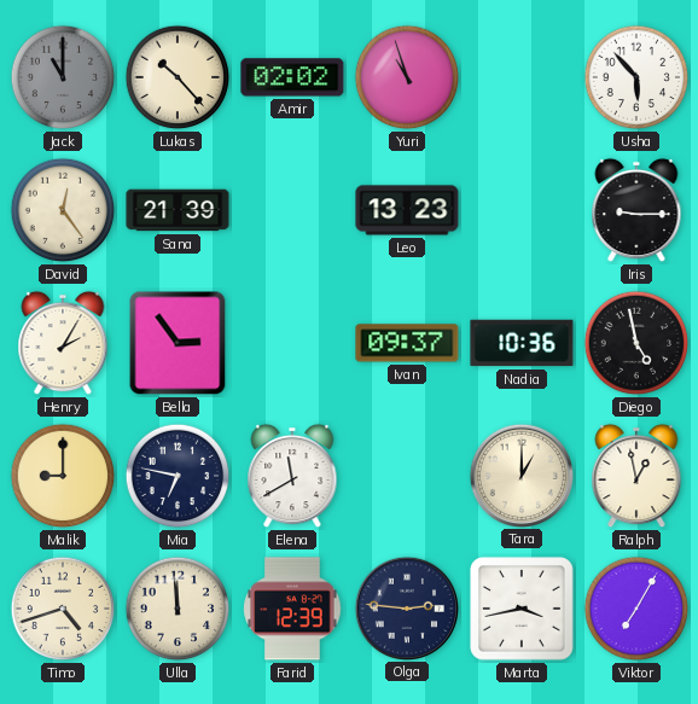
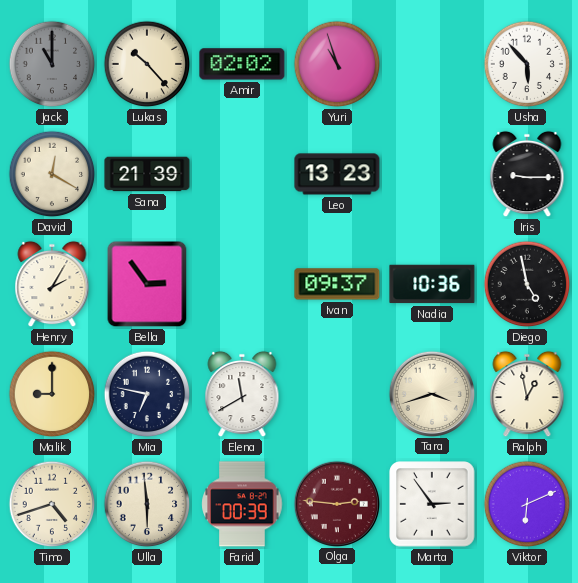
David: 12:24 -> 12:20 (52, 174)
Tara: 1:00 -> 3:42 (431, 393)
Ulla: 11:59 -> 5:59 (147, 504)
Farid: 12:39 -> 00:39 (242, 504)
Olga dial: navy -> burgundy (336, 503)
Marta: 3:43 -> 2:54 (432, 504)
Viktor: 7:05 -> 6:11 (527, 504)
